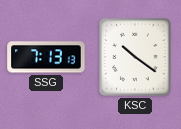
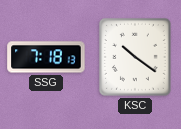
SSG: 7:13 -> 7:18 (46, 57)
